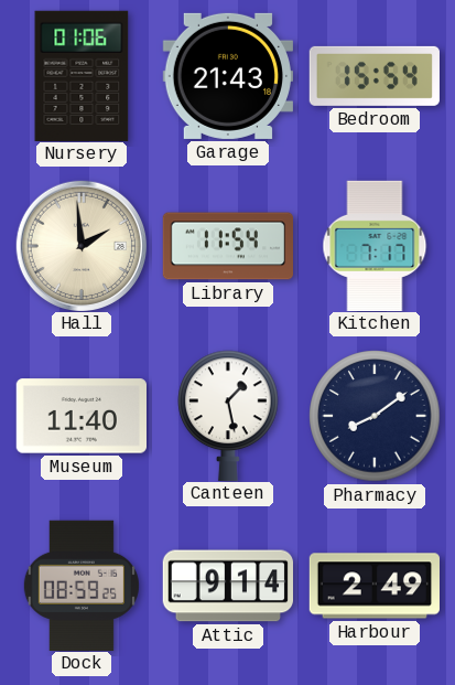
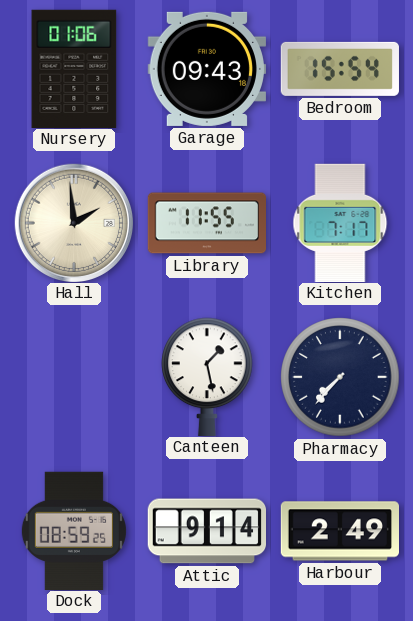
Garage: 21:43 -> 09:43 (206, 69)
Library: 11:54 -> 11:55 (206, 223)
Museum: 11:40 -> none (80, 416)
Pharmacy: 8:09 -> 7:37 (340, 377)
